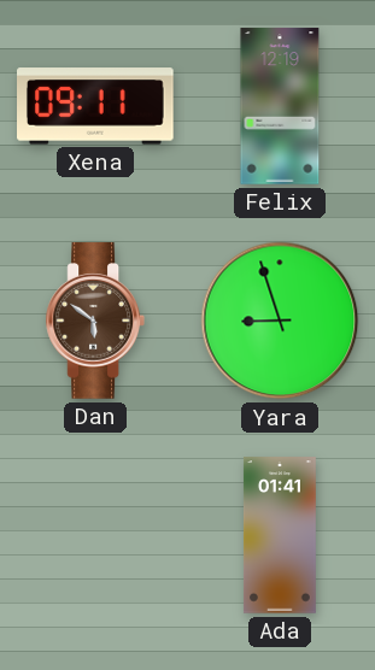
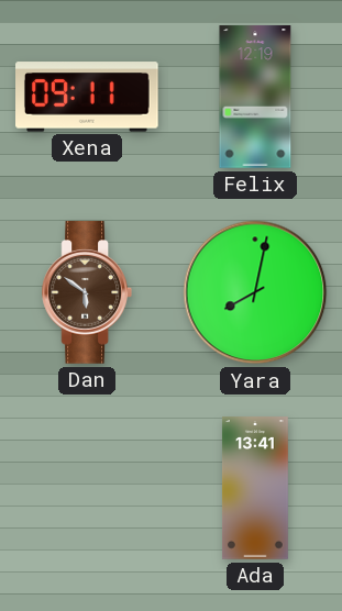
Yara: 8:57 -> 8:02 (255, 292)
Ada: 01:41 -> 13:41 (255, 488)
